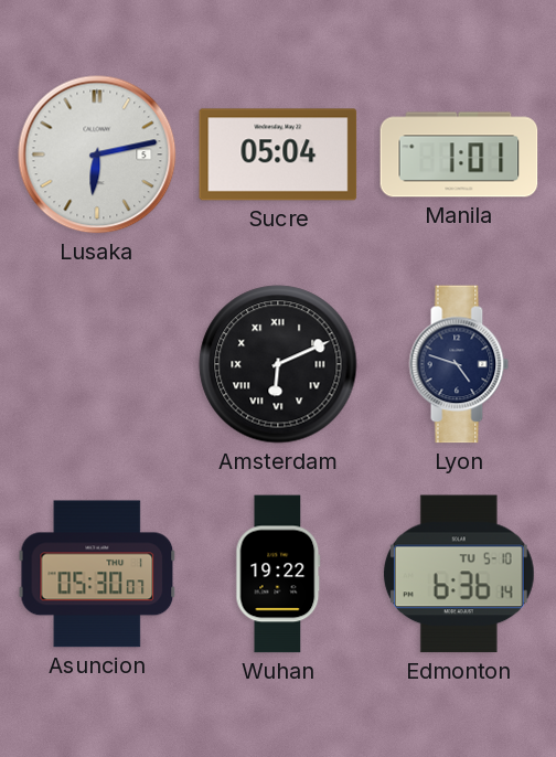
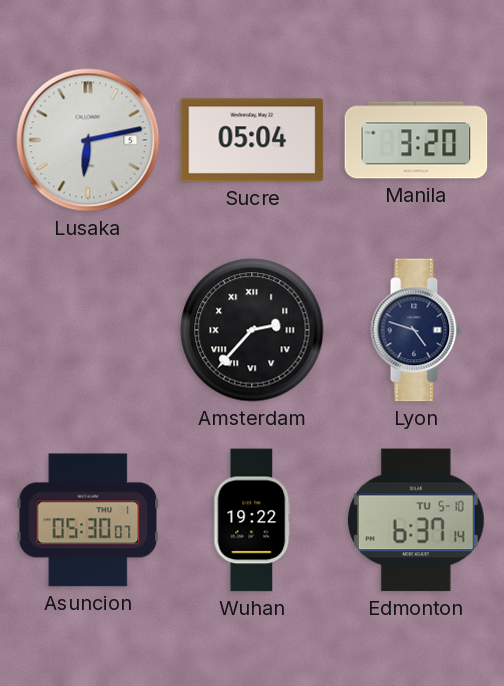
Manila: 1:01 -> 3:20 (416, 140)
Amsterdam: 6:11 -> 2:37 (252, 330)
Edmonton: 6:36 -> 6:37 (416, 520)
